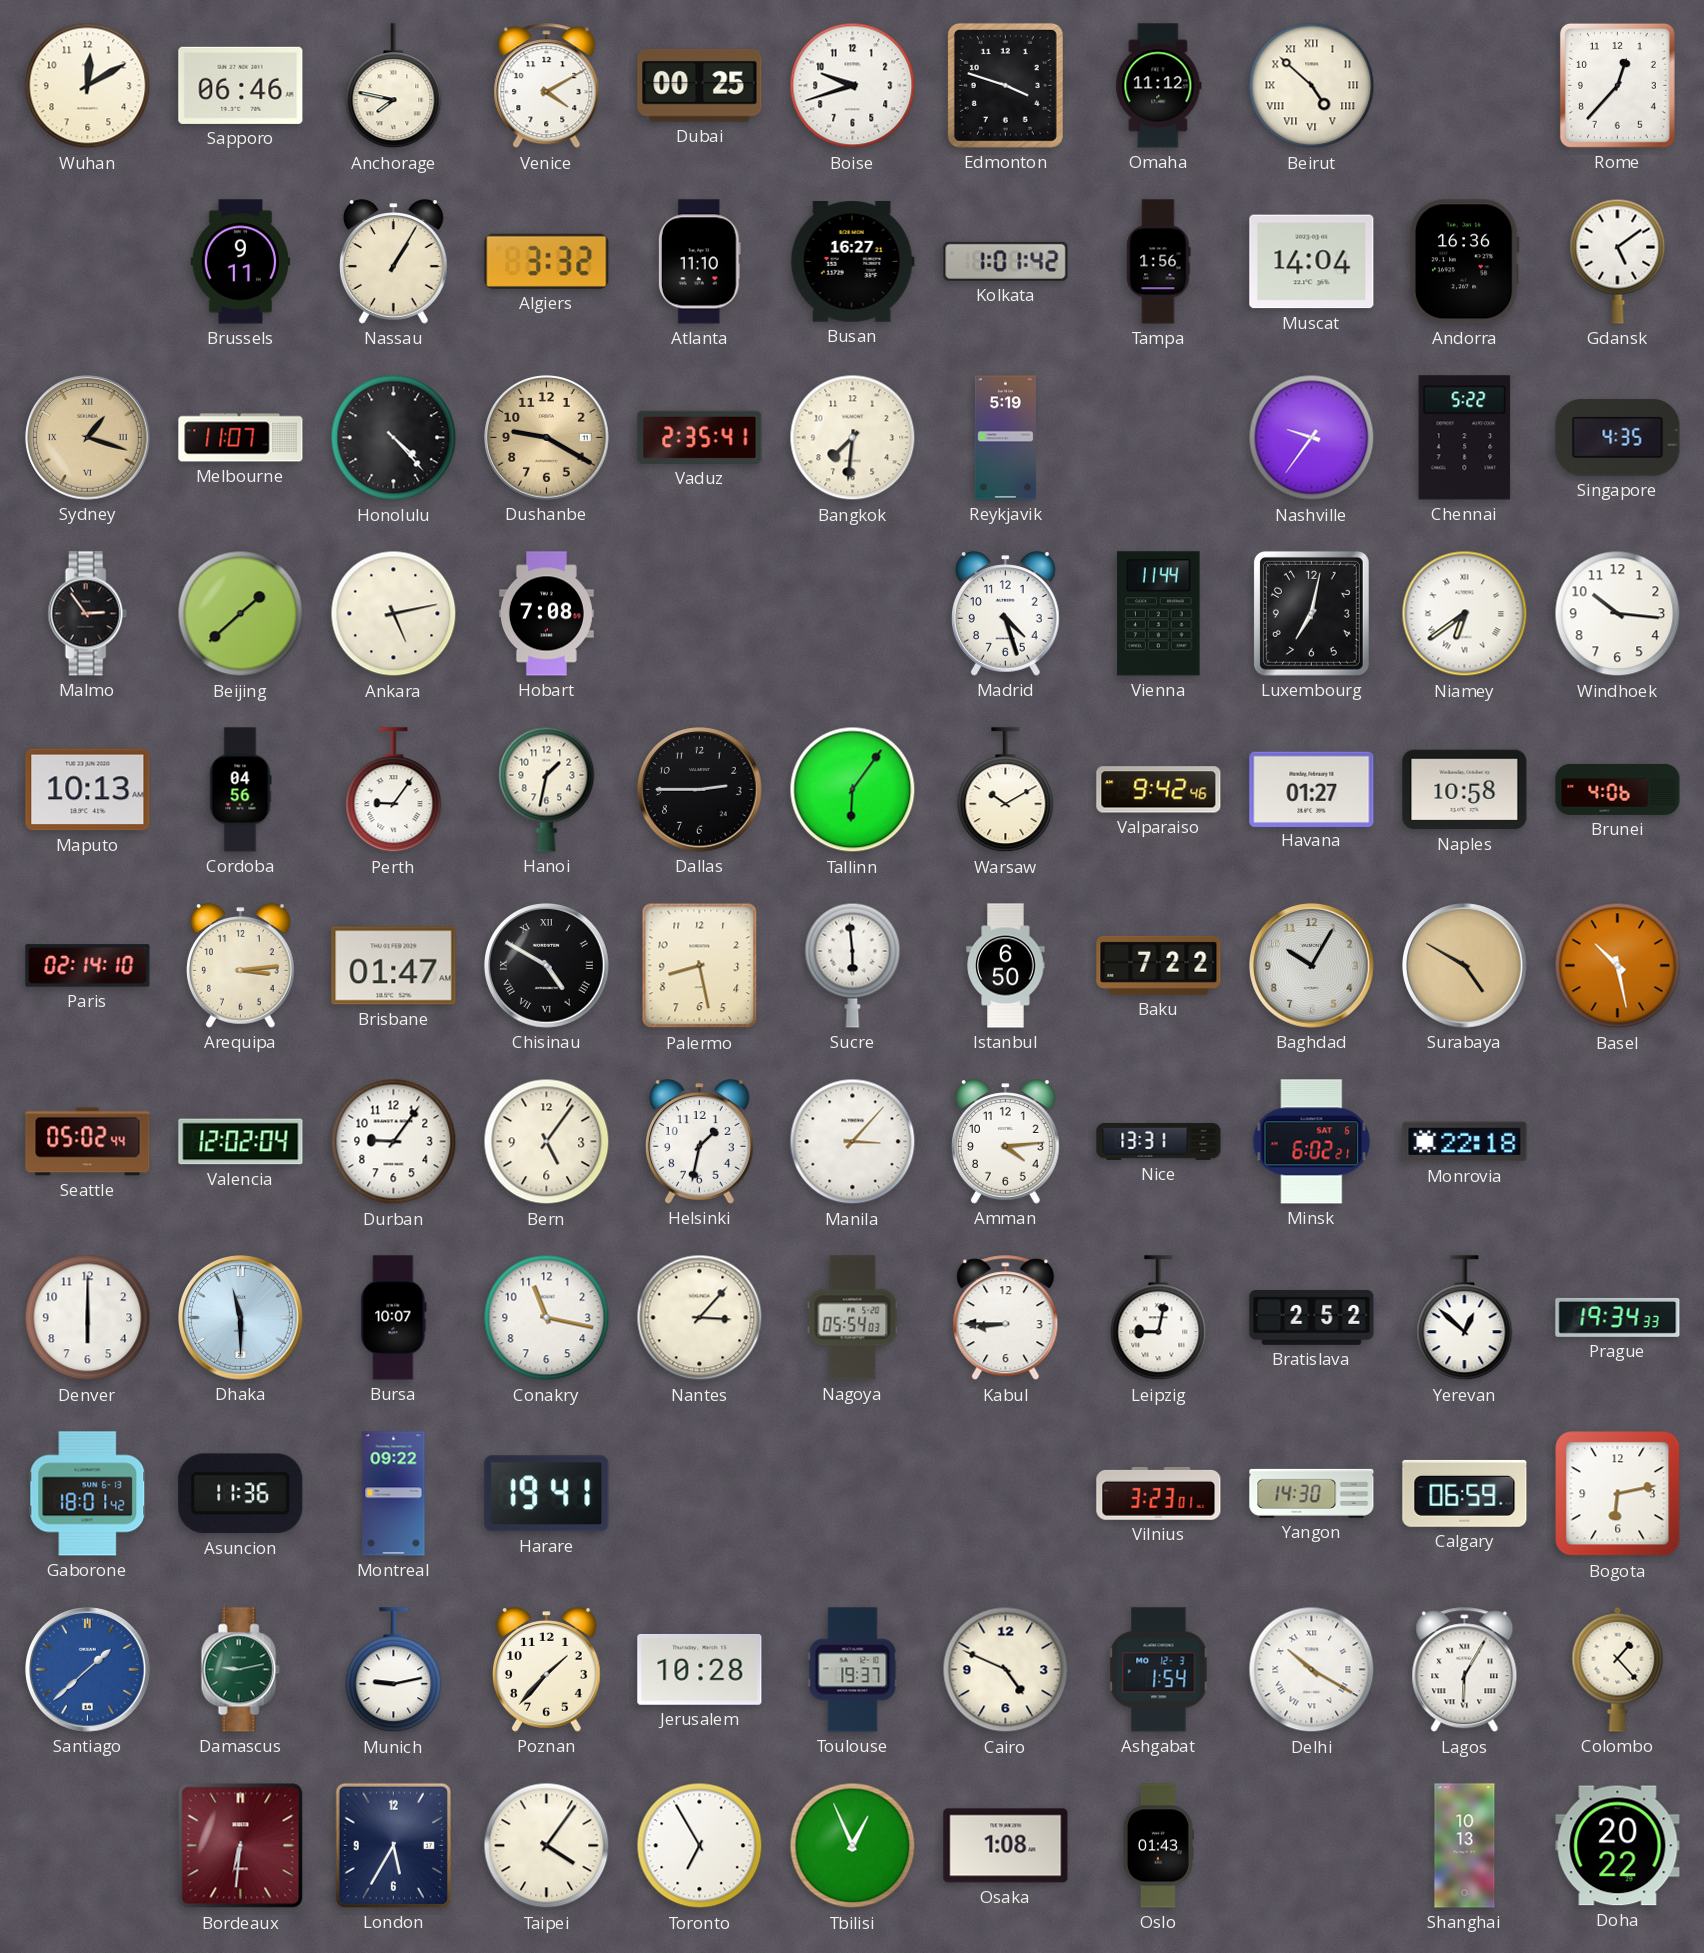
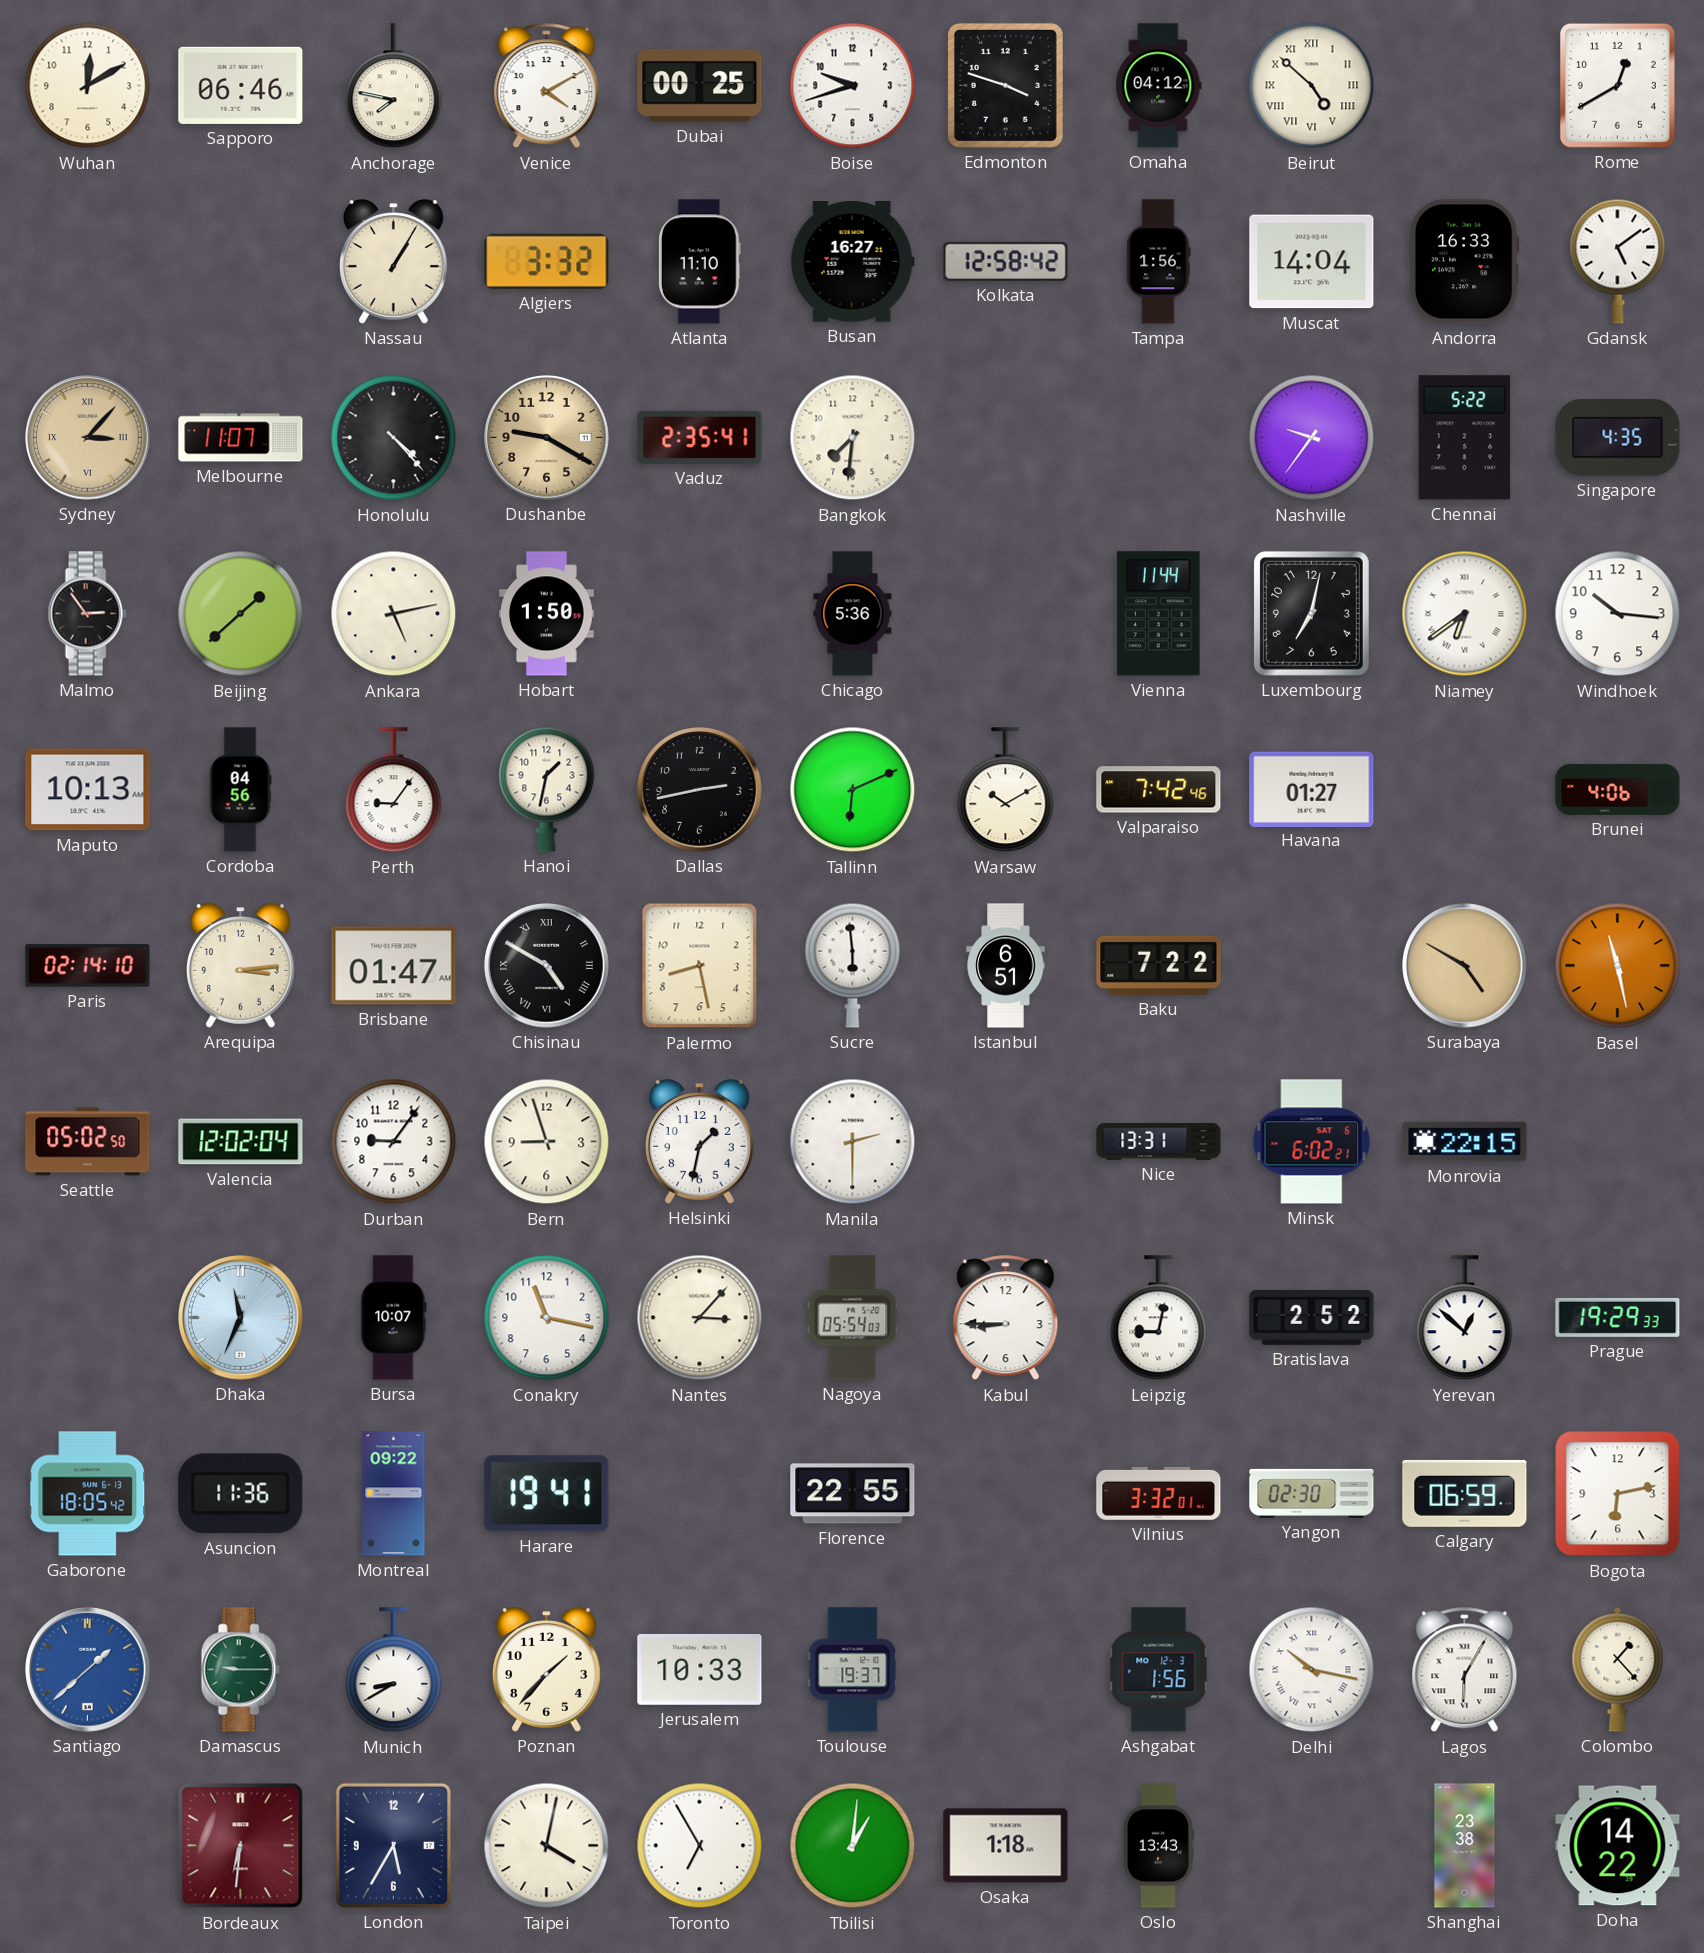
Omaha: 11:12 -> 04:12 (1159, 86)
Rome: 12:37 -> 12:40 (1617, 85)
Brussels: 9:11 -> none (241, 262)
Kolkata: 1:01 -> 12:58 (1006, 261)
Andorra: 16:36 -> 16:33 (1464, 262)
Sydney: 1:18 -> 3:07 (88, 438)
Reykjavik: 5:19 -> none (1005, 438)
Hobart: 7:08 -> 1:50 (546, 614)
Chicago: none -> 5:36 (853, 614)
Madrid: 4:27 -> none (1006, 614)
Dallas: 2:45 -> 2:43 (700, 790)
Tallinn: 6:06 -> 6:11 (853, 790)
Valparaiso: 9:42 -> 7:42 (1159, 790)
Naples: 10:58 -> none (1465, 790)
Istanbul: 6:50 -> 6:51 (1006, 966)
Baghdad: 10:05 -> none (1312, 966)
Basel: 10:28 -> 11:28 (1618, 966)
Seattle: 05:02:44 -> 05:02:50 (88, 1142)
Bern: 5:06 -> 8:57 (547, 1142)
Manila: 3:07 -> 2:30 (853, 1142)
Amman: 4:14 -> none (1006, 1142)
Monrovia: 22:18 -> 22:15 (1465, 1142)
Denver: 6:00 -> none (88, 1318)
Dhaka: 11:30 -> 11:34 (241, 1318)
Prague: 19:34 -> 19:29 (1618, 1317)
Gaborone: 18:01 -> 18:05 (88, 1494)
Florence: none -> 22:55 (853, 1494)
Vilnius: 3:23 -> 3:32 (1159, 1493)
Yangon: 14:30 -> 02:30 (1312, 1493)
Damascus: 9:13 -> 9:15 (240, 1670)
Munich: 9:13 -> 8:40 (394, 1670)
Jerusalem: 10:28 -> 10:33 (700, 1669)
Cairo: 4:49 -> none (1006, 1670)
Ashgabat: 1:54 -> 1:56 (1159, 1670)
Delhi: 10:20 -> 10:17 (1312, 1670)
Taipei: 4:06 -> 4:02 (547, 1846)
Tbilisi: 12:56 -> 1:01 (853, 1846)
Osaka: 1:08 -> 1:18 (1006, 1846)
Oslo: 01:43 -> 13:43 (1159, 1846)
Shanghai: 10:13 -> 23:38 (1465, 1846)
Doha: 20:22 -> 14:22 (1618, 1846)
